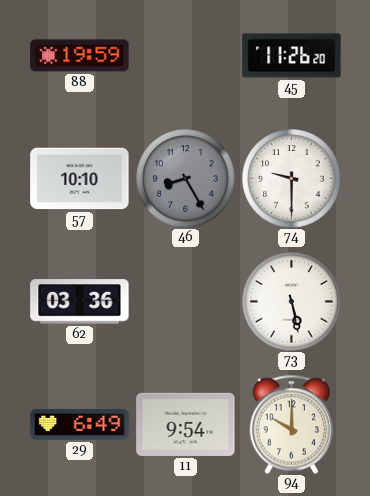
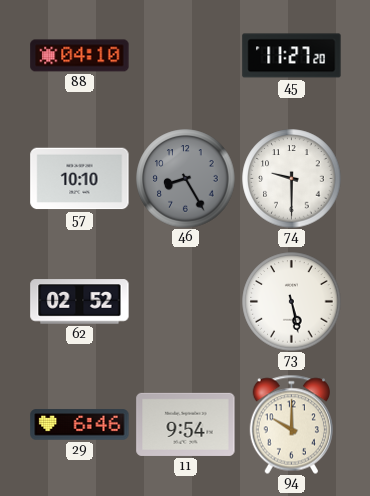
88: 19:59 -> 04:10 (80, 56)
45: 11:26 -> 11:27 (292, 56)
62: 03:36 -> 02:52 (80, 302)
29: 6:49 -> 6:46 (80, 425)
